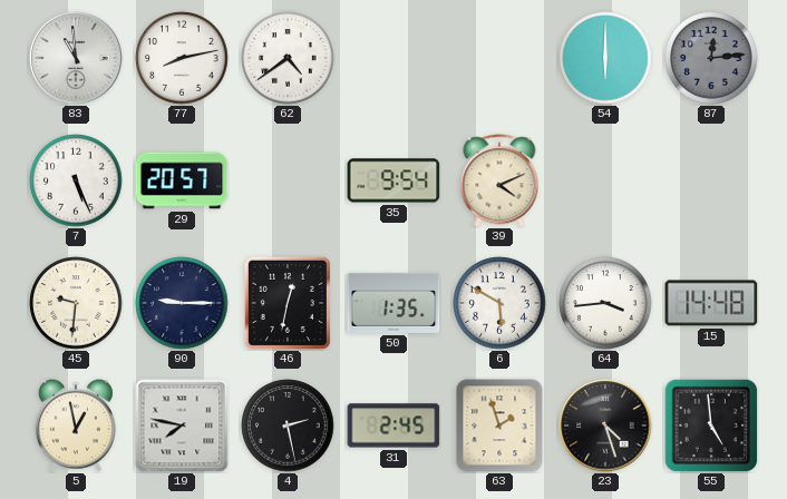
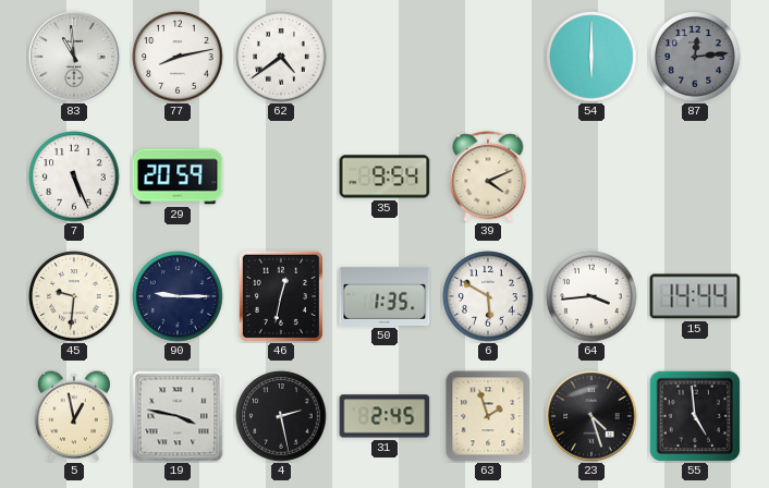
29: 20:57 -> 20:59 (178, 176)
15: 14:48 -> 14:44 (695, 296)
19: 7:47 -> 3:47 (178, 416)
